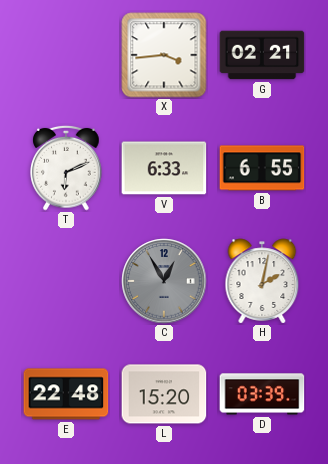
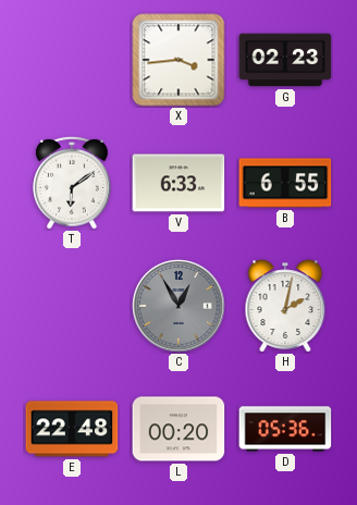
G: 02:21 -> 02:23 (285, 60)
T: 6:11 -> 6:09 (72, 183)
L: 15:20 -> 00:20 (178, 429)
D: 03:39 -> 05:36 (285, 429)
